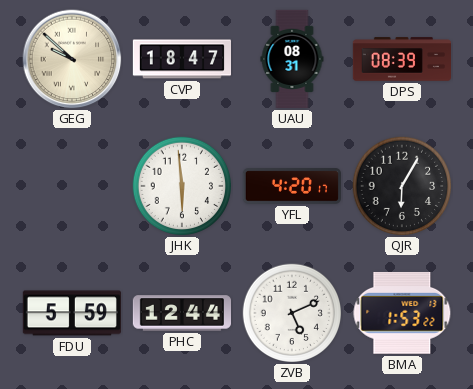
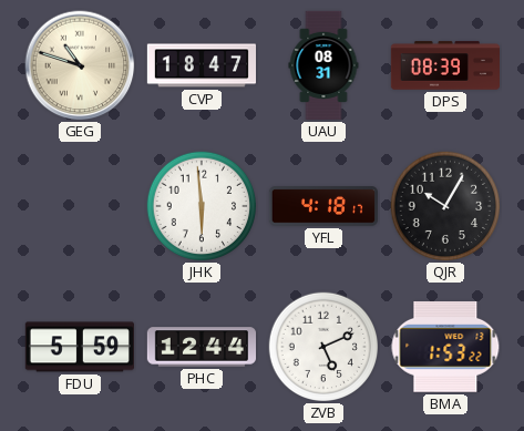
GEG: 9:52 -> 10:48 (80, 65)
YFL: 4:20 -> 4:18 (322, 206)
QJR: 6:05 -> 10:05 (445, 206)
